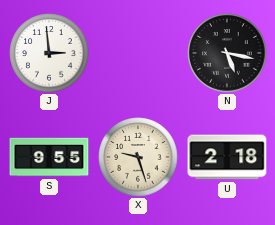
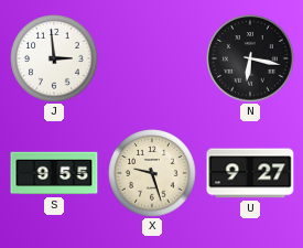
N: 5:17 -> 6:17 (250, 58)
U: 2:18 -> 9:27 (250, 173)
